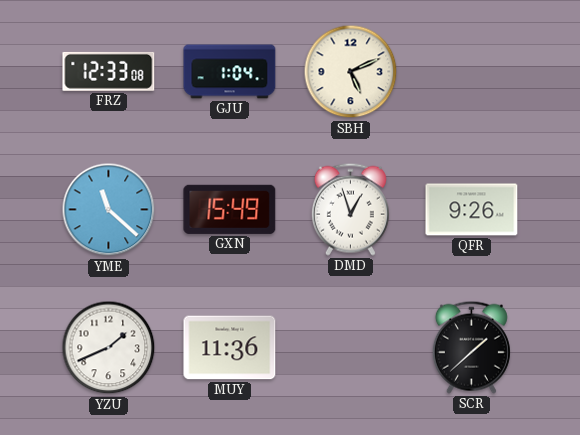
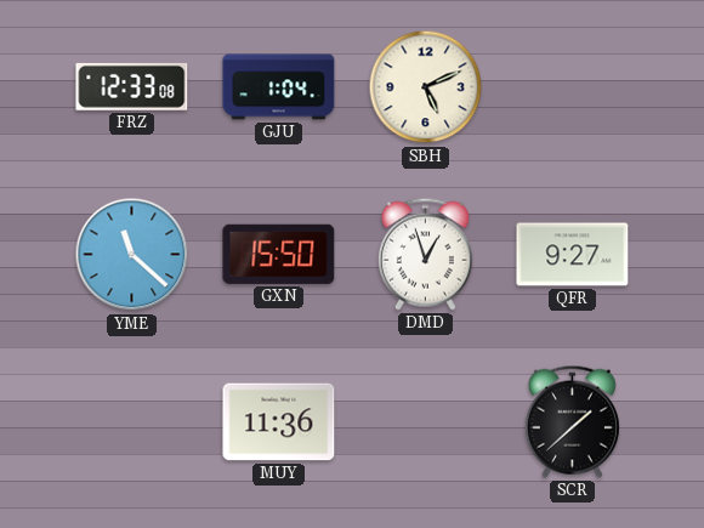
GXN: 15:49 -> 15:50 (279, 254)
QFR: 9:26 -> 9:27 (573, 255)
YZU: 1:41 -> none (109, 348)
